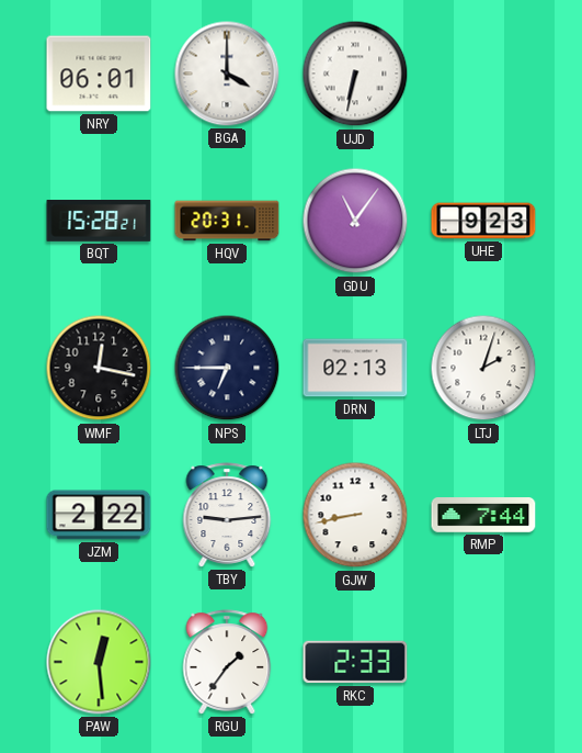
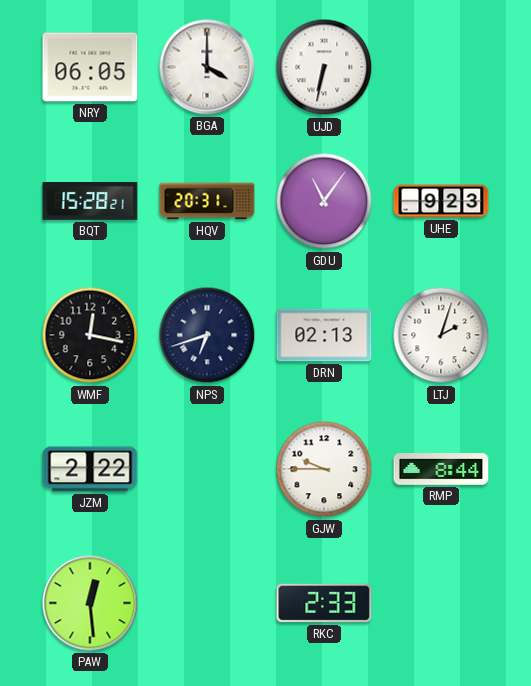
NRY: 06:01 -> 06:05 (90, 67)
NPS: 6:45 -> 6:42 (207, 335)
TBY: 9:14 -> none (227, 515)
GJW: 8:43 -> 9:45 (324, 469)
RMP: 7:44 -> 8:44 (441, 469)
RGU: 1:36 -> none (227, 662)
